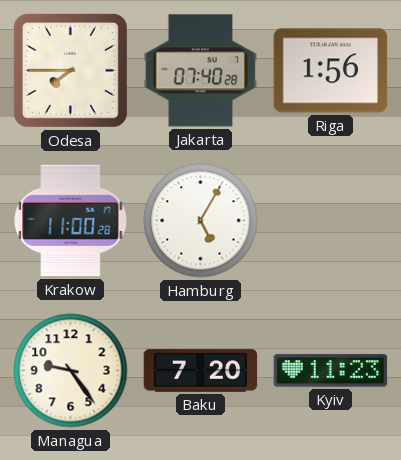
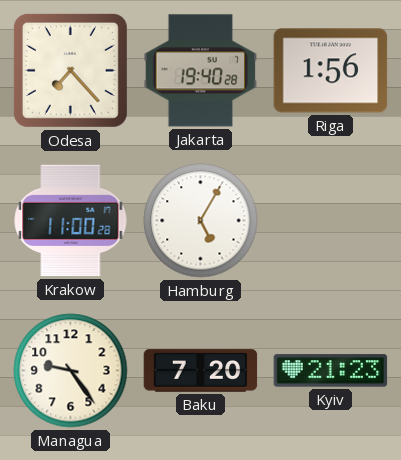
Odesa: 7:45 -> 7:23 (70, 70)
Jakarta: 07:40 -> 19:40 (201, 71)
Kyiv: 11:23 -> 21:23 (331, 371)
